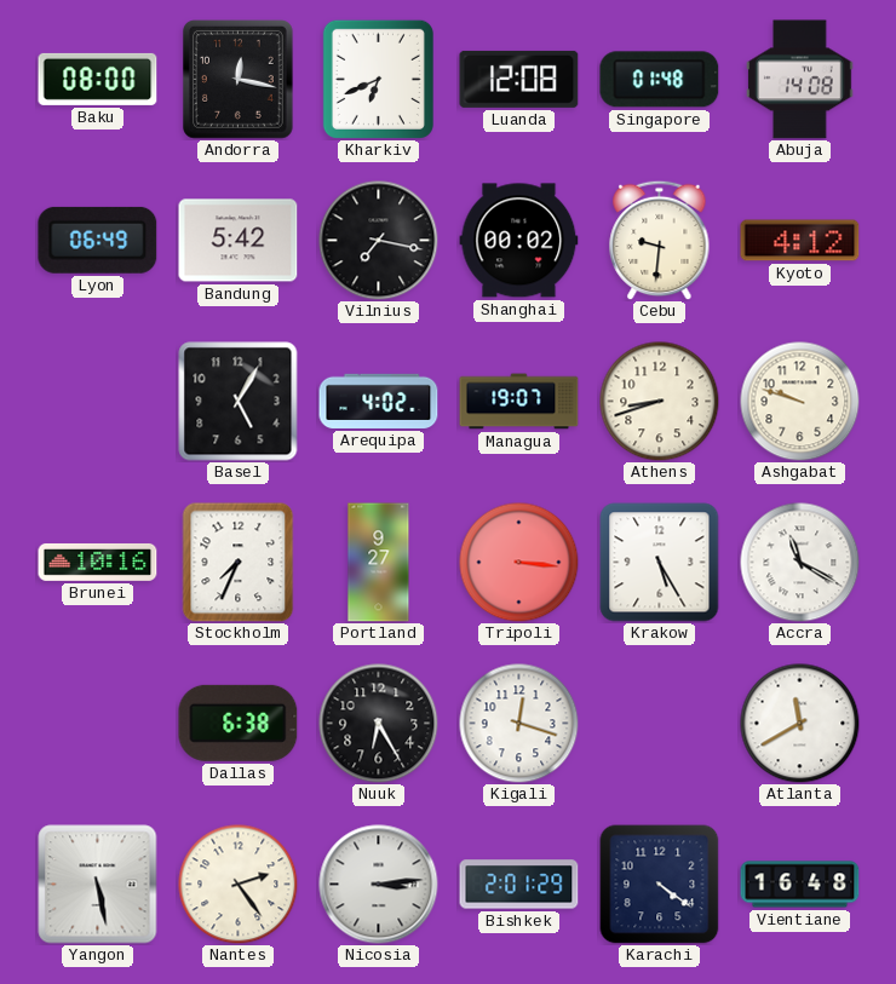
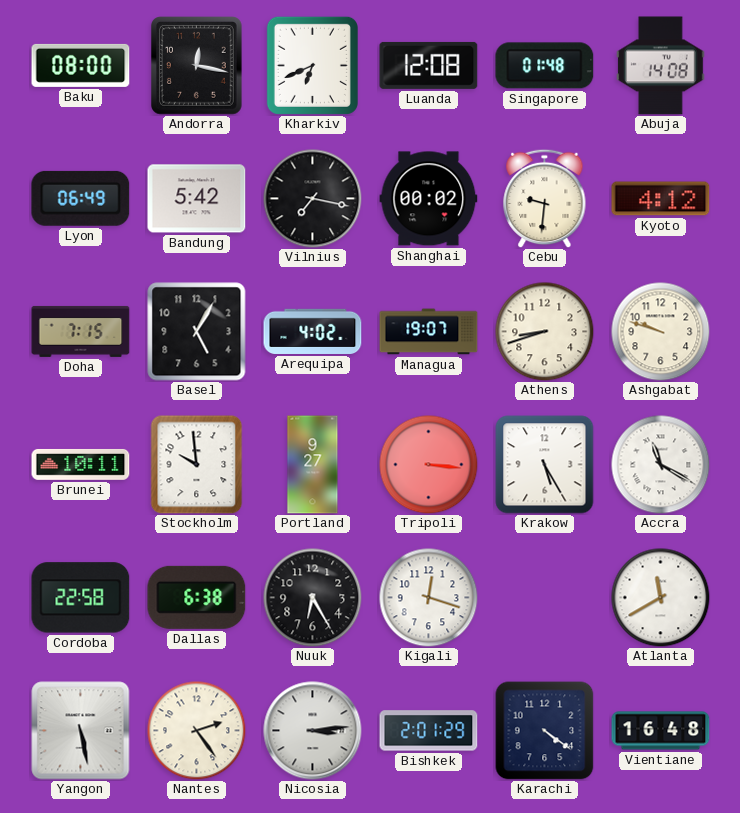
Doha: none -> 7:15 (81, 331)
Brunei: 10:16 -> 10:11 (81, 464)
Stockholm: 7:34 -> 9:59 (197, 465)
Cordoba: none -> 22:58 (81, 598)
